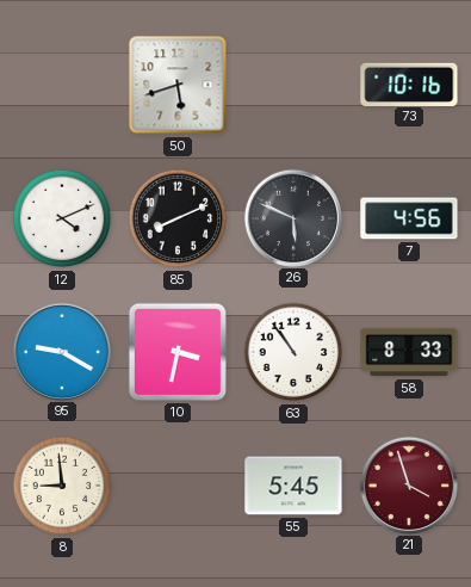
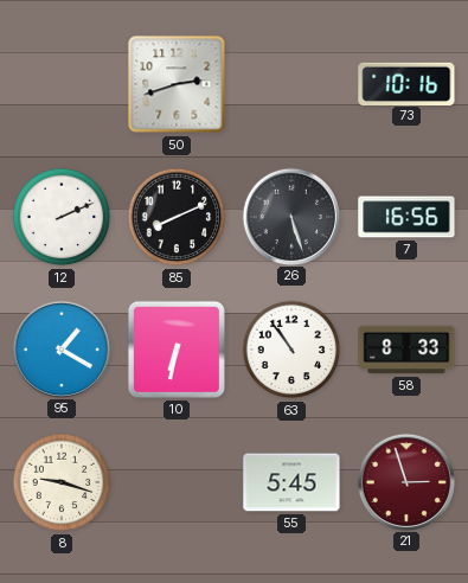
50: 5:42 -> 2:42 (177, 84)
12: 4:11 -> 2:11 (62, 217)
26: 5:49 -> 5:27 (290, 216)
7: 4:56 -> 16:56 (406, 217)
95: 9:20 -> 1:20 (60, 348)
10: 3:32 -> 6:32 (177, 350)
8: 8:59 -> 9:18 (62, 482)
21: 3:57 -> 2:57 (405, 481)
